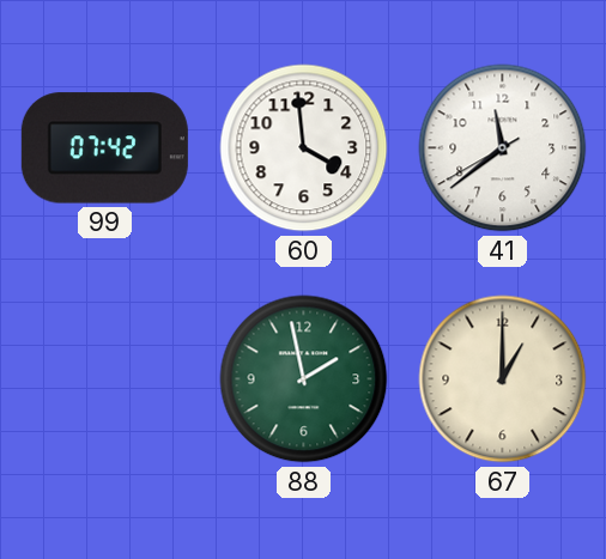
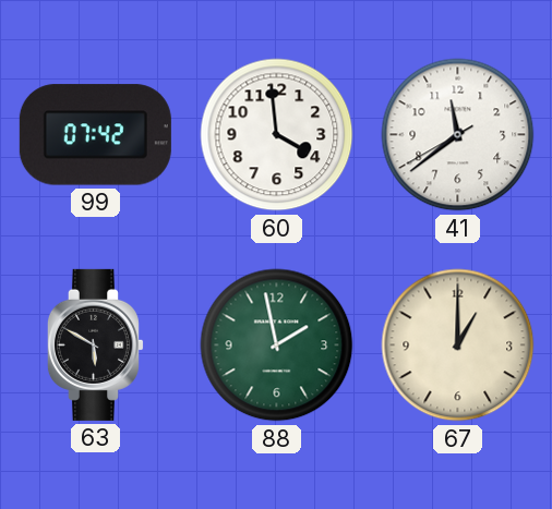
63: none -> 5:50 (95, 344)
